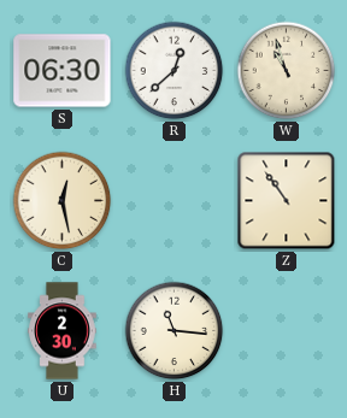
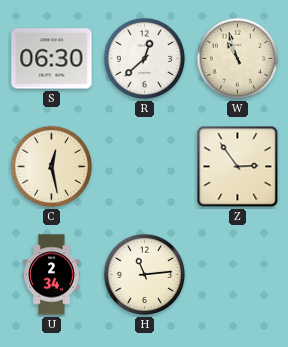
Z: 10:54 -> 2:54 (238, 167)
U: 2:30 -> 2:34 (52, 275)
H: 11:16 -> 11:14 (145, 275)
